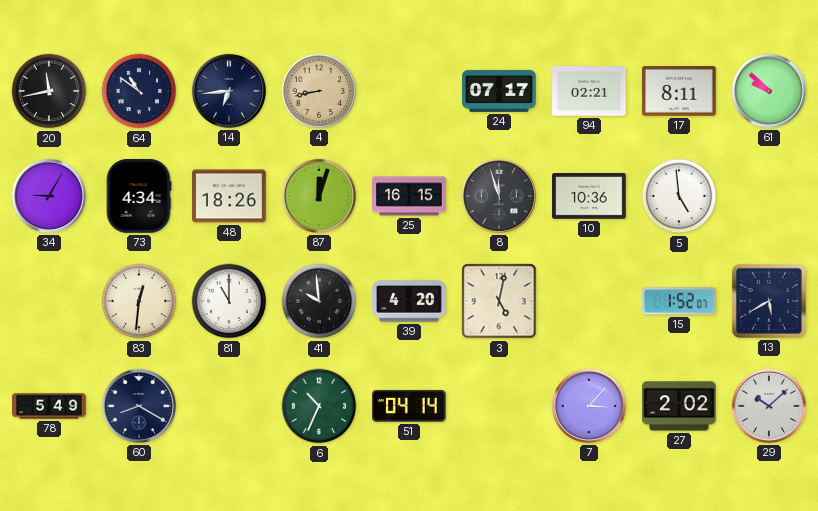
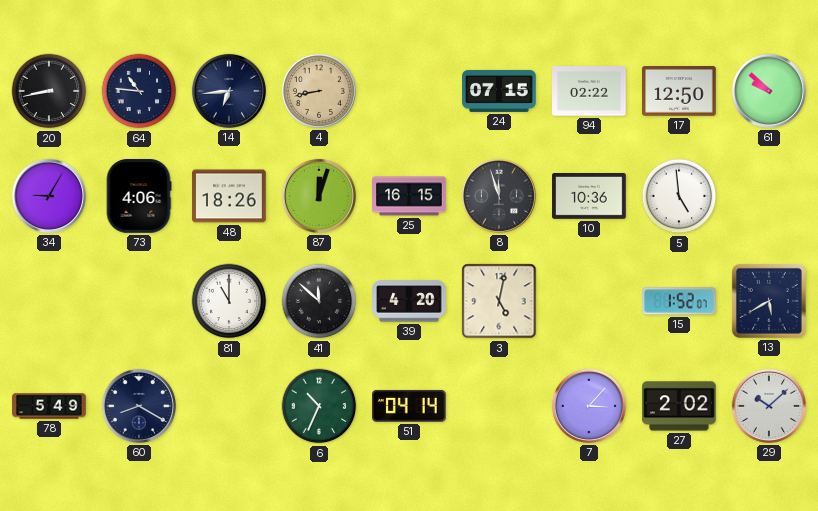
20: 11:43 -> 8:43 (49, 91)
64: 10:51 -> 10:46 (139, 91)
24: 07:17 -> 07:15 (499, 91)
94: 02:21 -> 02:22 (589, 91)
17: 8:11 -> 12:50 (679, 91)
73: 4:34 -> 4:06 (139, 196)
83: 12:31 -> none (139, 301)
41: 9:59 -> 11:52 (319, 301)
